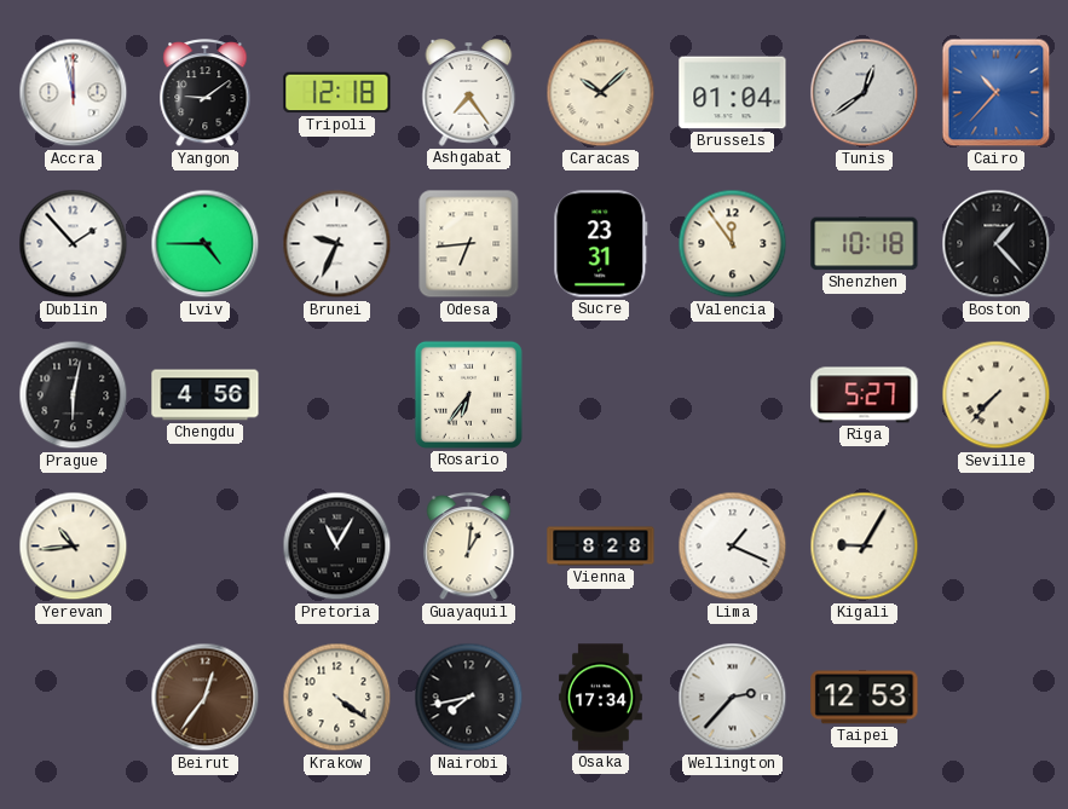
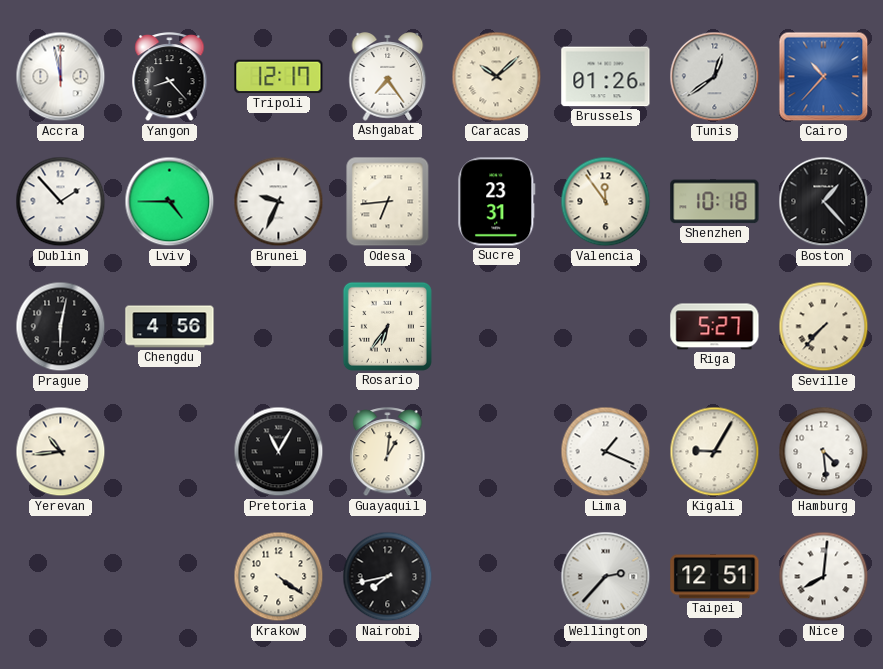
Yangon: 9:09 -> 8:23 (170, 77)
Tripoli: 12:18 -> 12:17 (279, 77)
Brussels: 01:04 -> 01:26 (606, 77)
Vienna: 8:28 -> none (601, 547)
Hamburg: none -> 4:29 (824, 452)
Beirut: 12:36 -> none (206, 698)
Osaka: 17:34 -> none (601, 698)
Taipei: 12:53 -> 12:51 (715, 577)
Nice: none -> 8:01 (824, 577)
